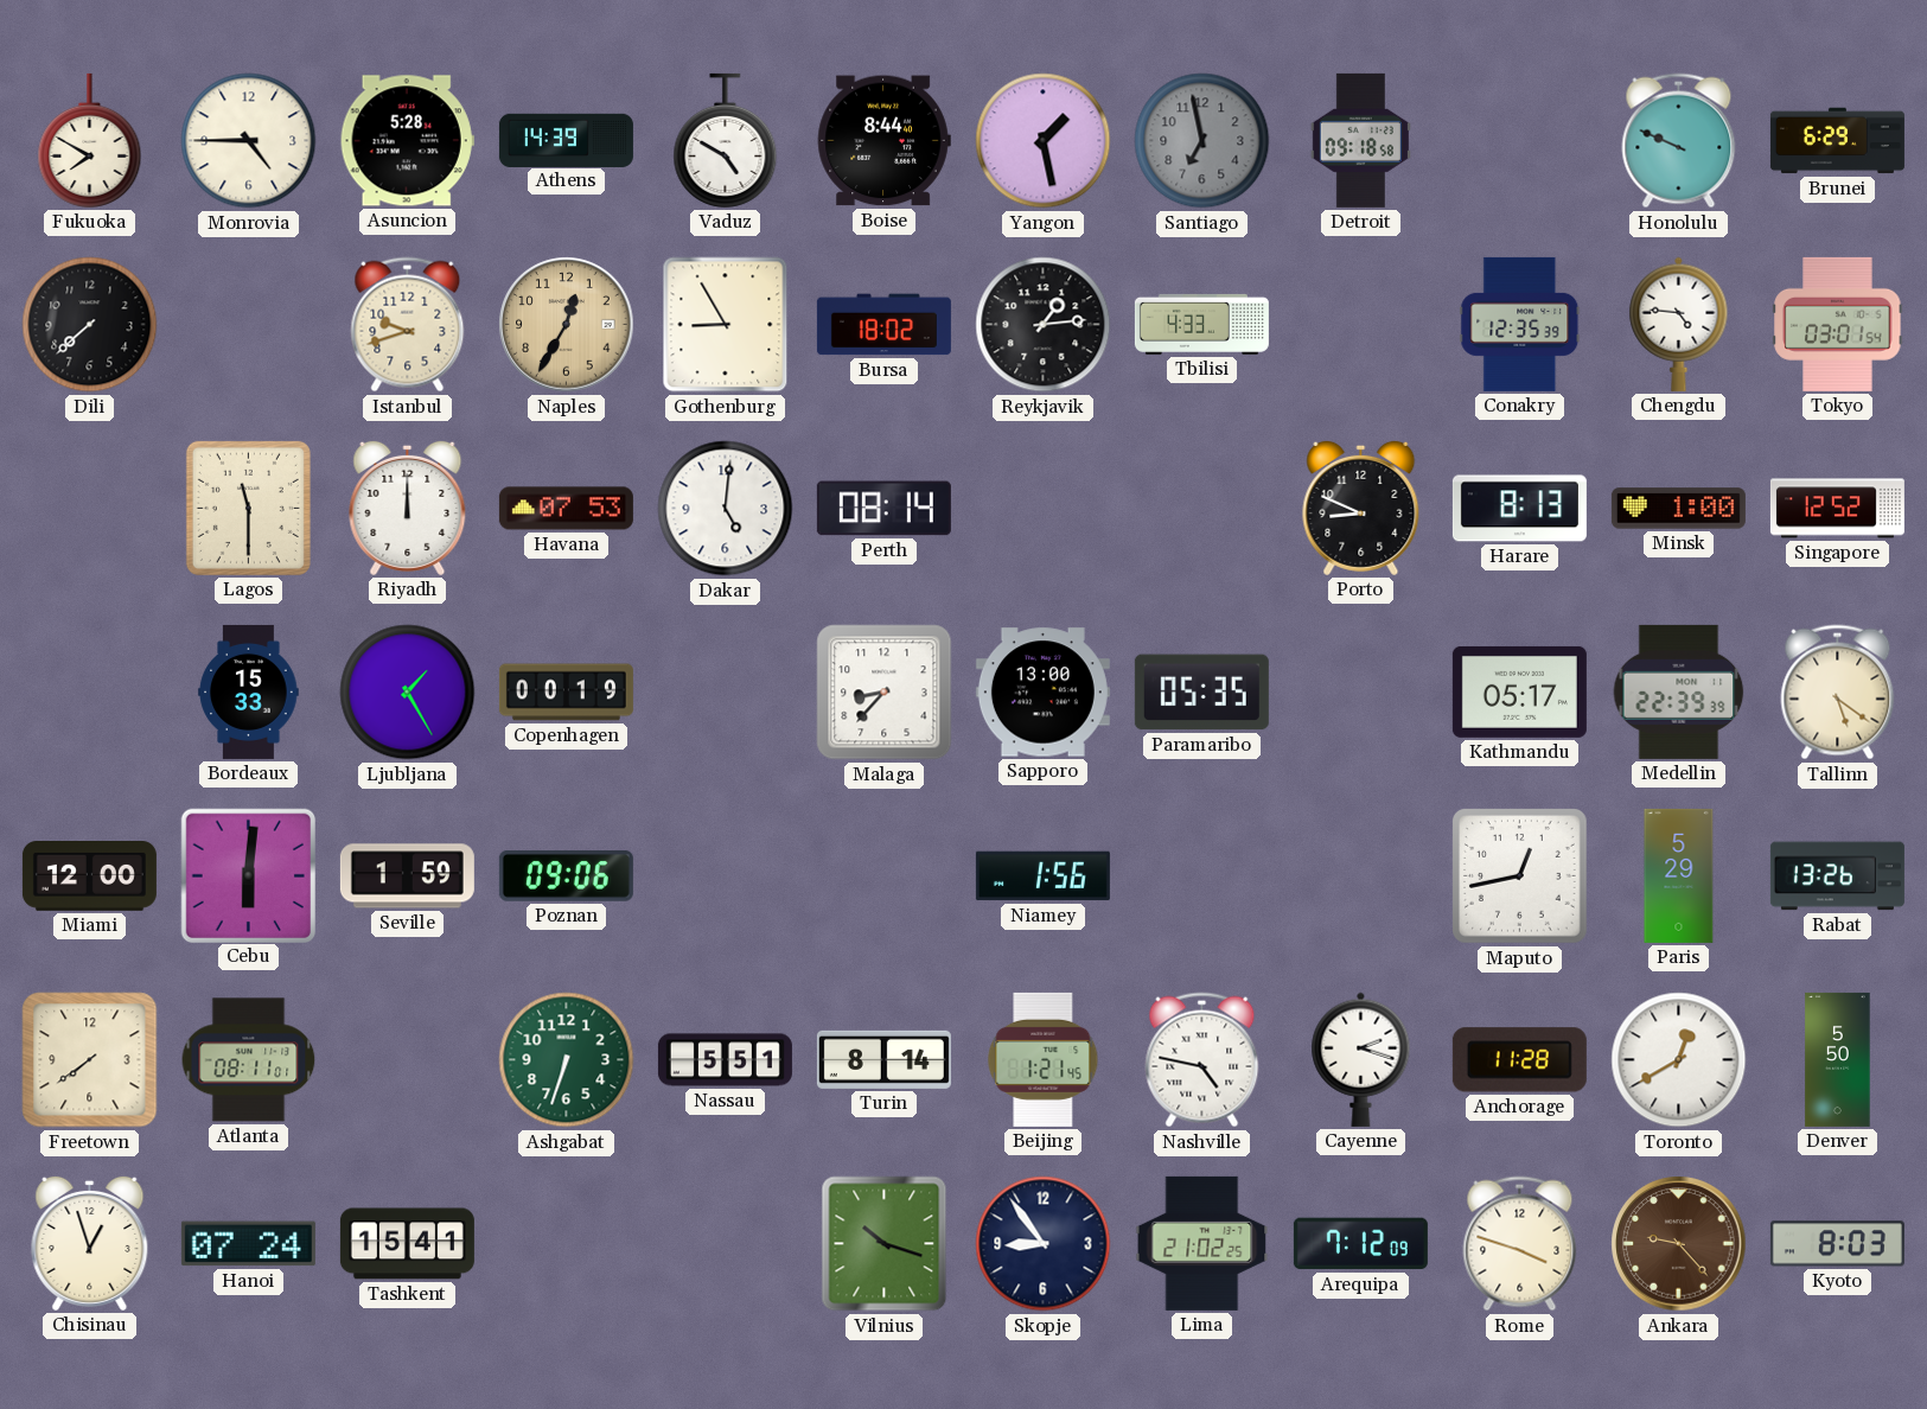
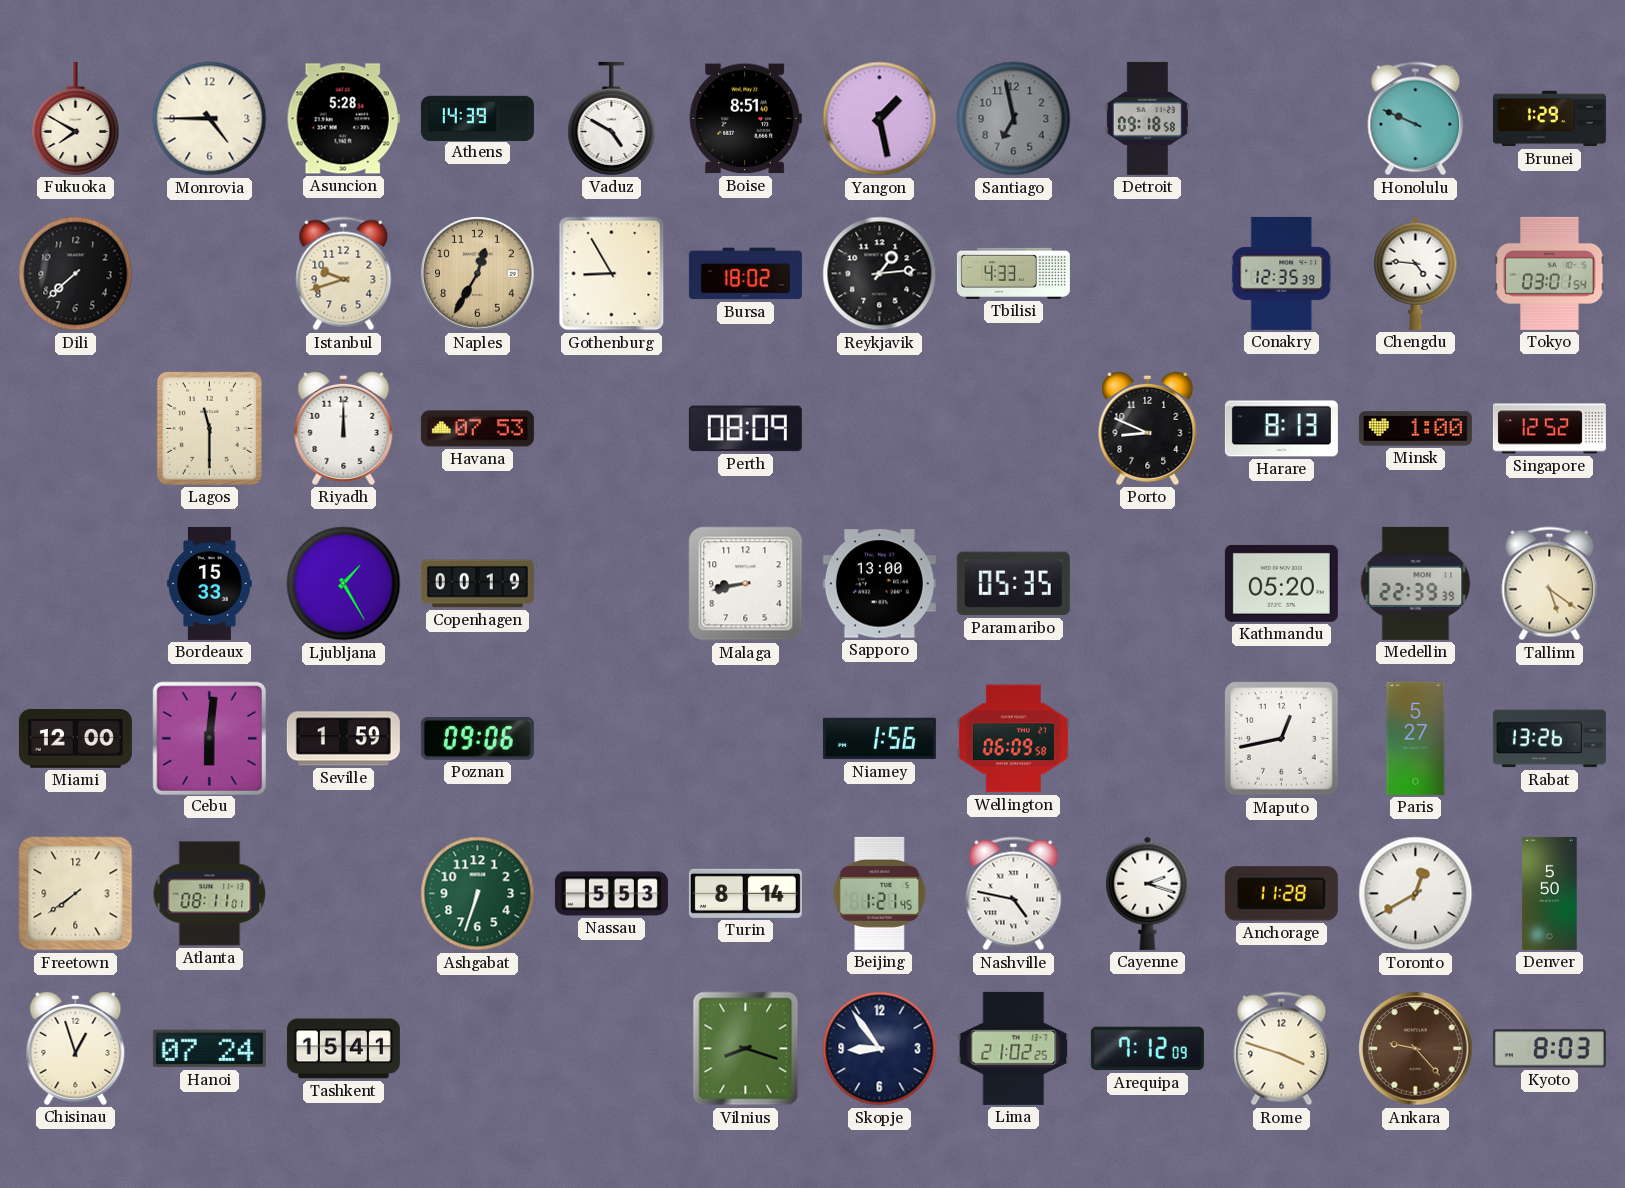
Boise: 8:44 -> 8:51 (745, 119)
Brunei: 6:29 -> 1:29 (1549, 119)
Dakar: 5:01 -> none (726, 509)
Perth: 08:14 -> 08:09 (745, 429)
Malaga: 8:37 -> 8:43 (746, 584)
Kathmandu: 05:17 -> 05:20 (1281, 583)
Wellington: none -> 06:09 (1013, 739)
Paris: 5:29 -> 5:27 (1416, 738)
Nassau: 5:51 -> 5:53 (611, 894)
Vilnius: 10:18 -> 8:18 (746, 1049)
